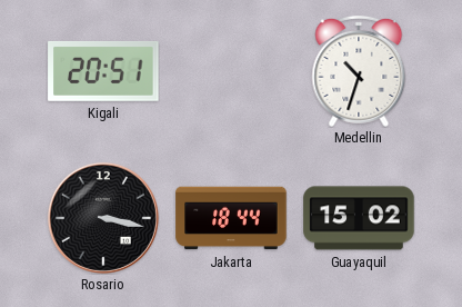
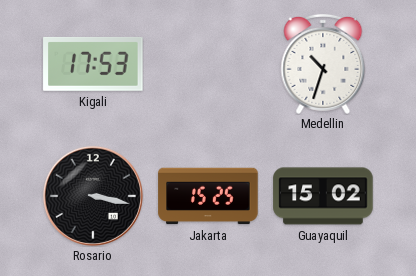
Kigali: 20:51 -> 17:53 (93, 64)
Jakarta: 18:44 -> 15:25 (208, 196)
